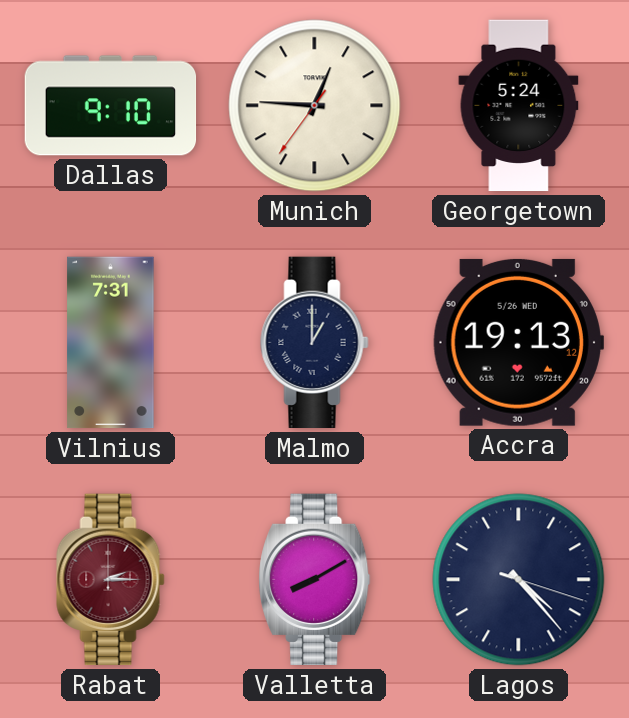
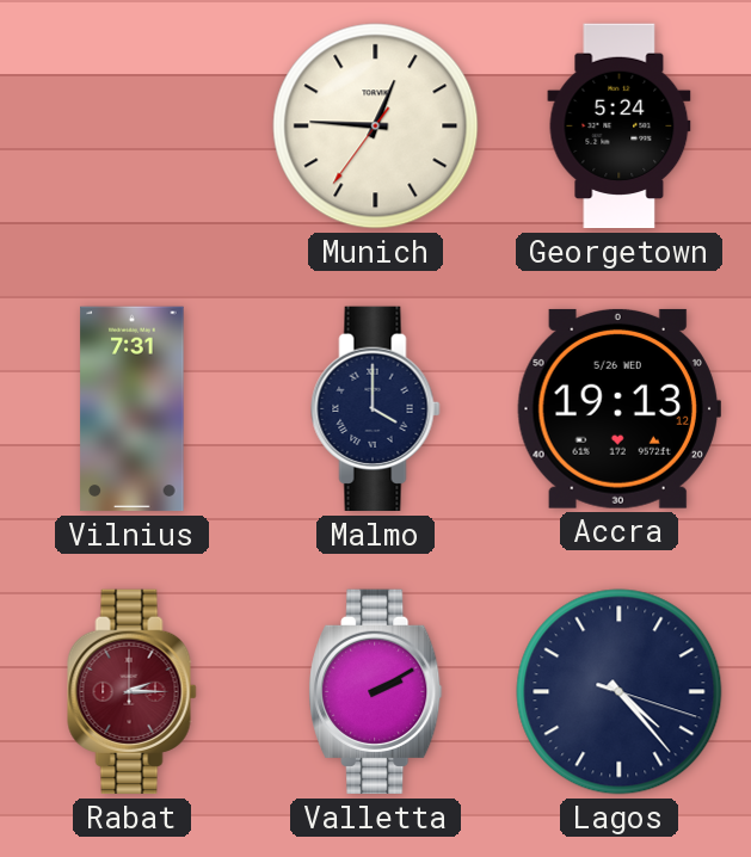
Dallas: 9:10 -> none (111, 106)
Malmo: 1:00 -> 4:00 (376, 409)
Valletta: 8:10 -> 2:10 (376, 692)
